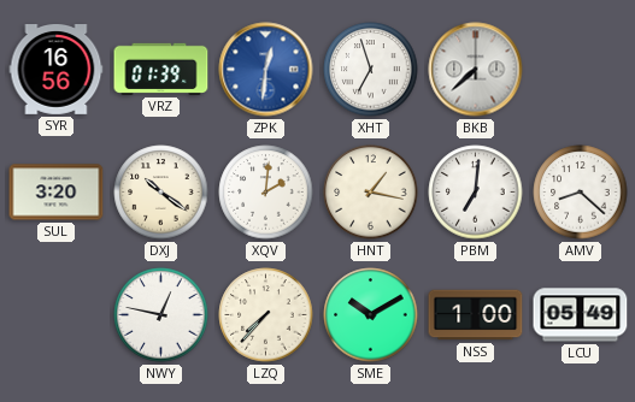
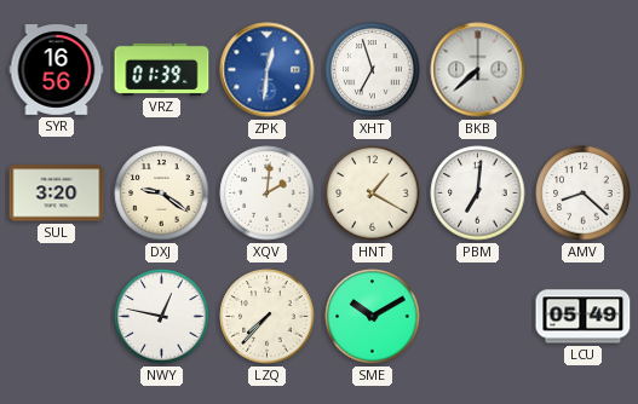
DXJ: 10:21 -> 9:21 (162, 194)
HNT: 1:17 -> 1:20 (373, 194)
NSS: 1:00 -> none (476, 315)
